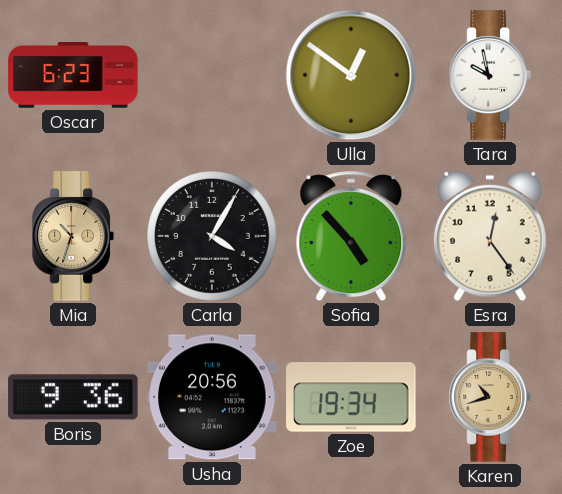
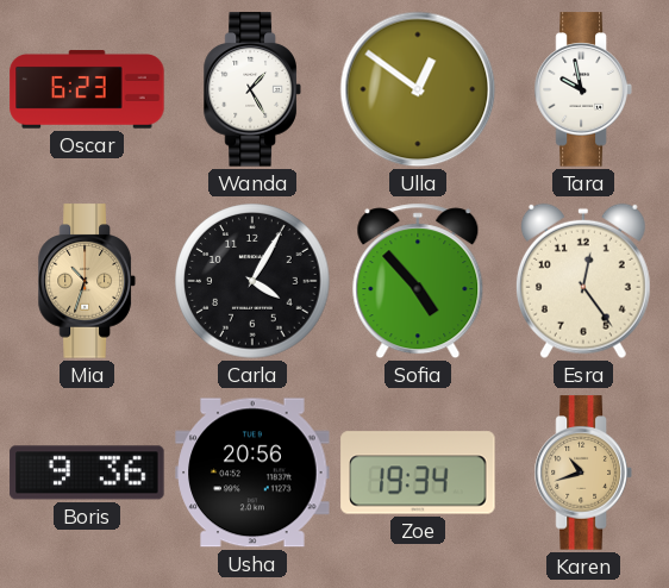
Wanda: none -> 1:25 (252, 89)
